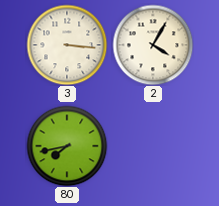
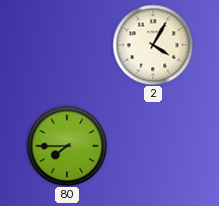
3: 3:16 -> none (67, 45)
80: 7:43 -> 7:45 (67, 146)
